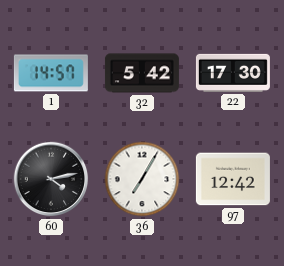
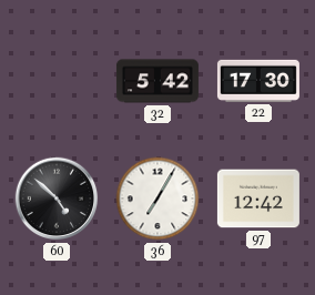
1: 14:57 -> none (51, 73)
60: 4:13 -> 4:52 (57, 199)
